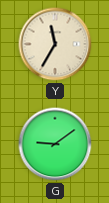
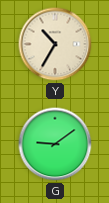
Y: 11:35 -> 10:35 (55, 44)
